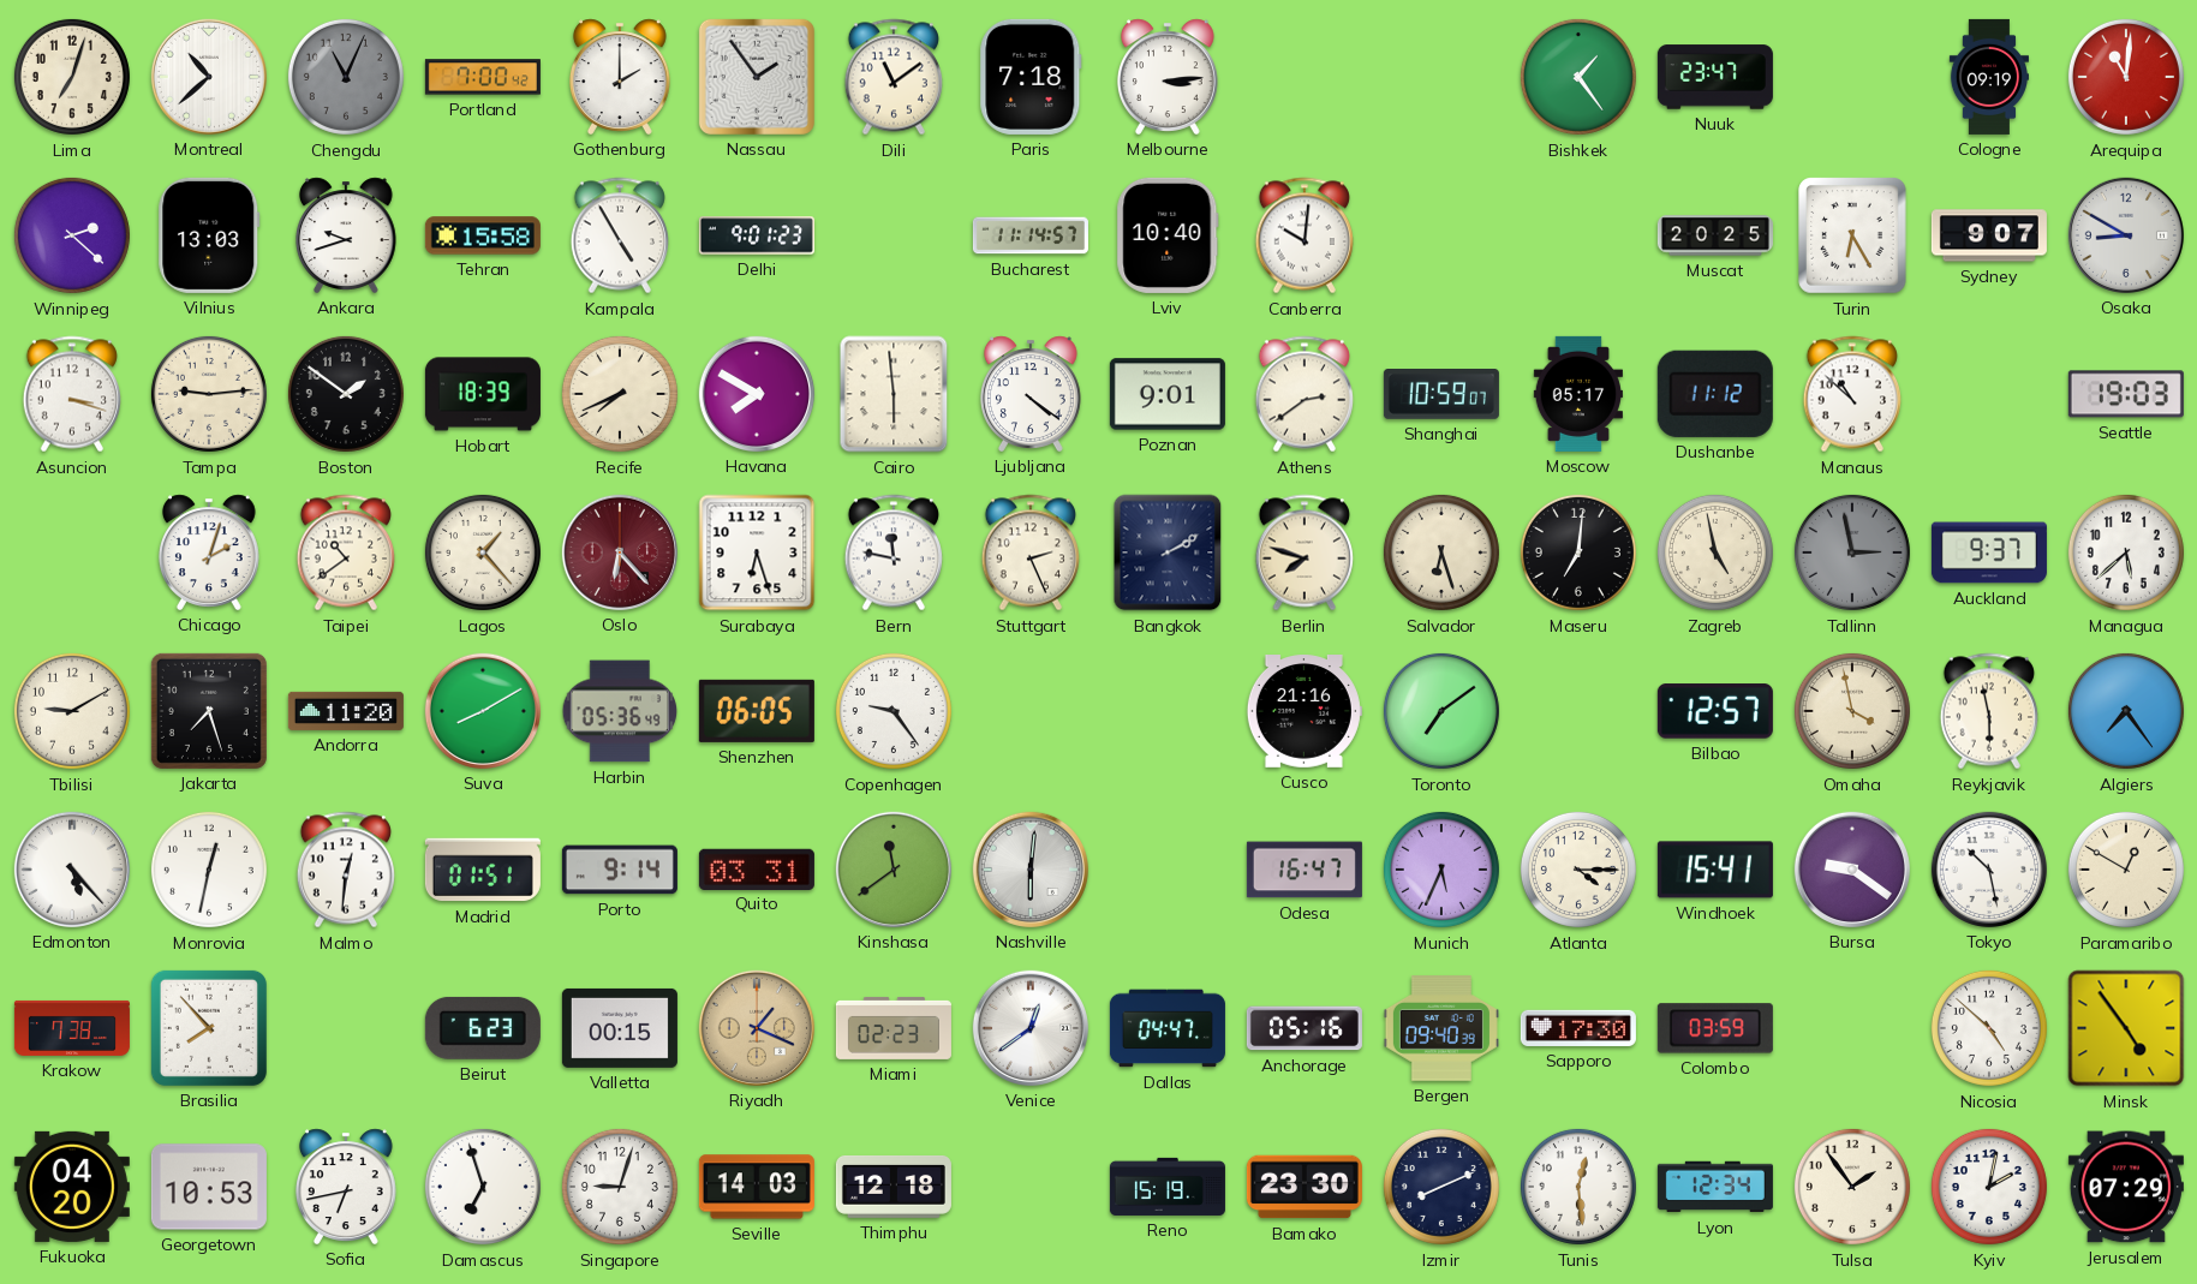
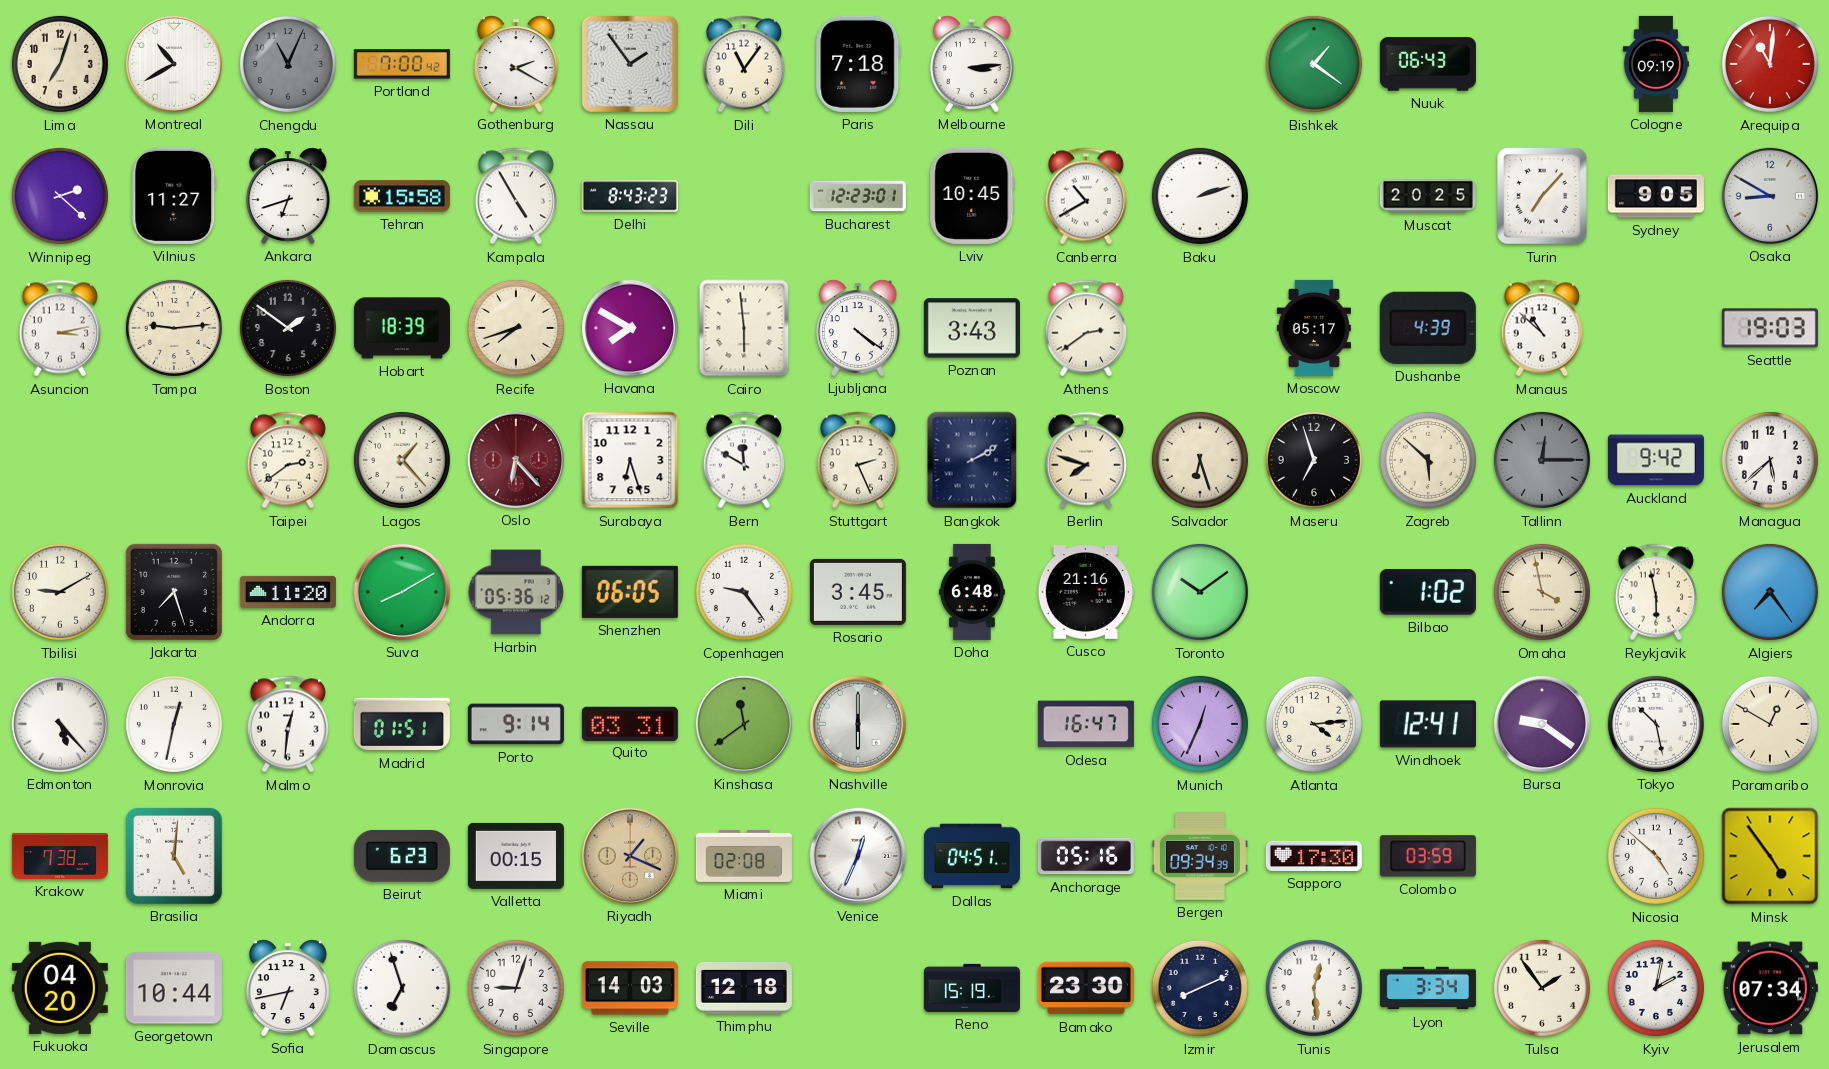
Montreal: 10:38 -> 10:40 (174, 64)
Gothenburg: 2:00 -> 2:20 (516, 64)
Dili: 11:09 -> 11:06 (743, 64)
Bishkek: 1:24 -> 1:21 (1314, 64)
Nuuk: 23:47 -> 06:43 (1428, 64)
Vilnius: 13:03 -> 11:27 (174, 196)
Ankara: 9:42 -> 6:42 (288, 196)
Delhi: 9:01 -> 8:43 (630, 196)
Bucharest: 11:14 -> 12:23 (858, 196)
Lviv: 10:40 -> 10:45 (972, 196)
Canberra: 10:01 -> 10:40 (1085, 196)
Baku: none -> 2:12 (1200, 196)
Turin: 6:25 -> 7:07 (1542, 196)
Sydney: 9:07 -> 9:05 (1656, 196)
Asuncion: 3:18 -> 3:13 (59, 328)
Recife: 7:41 -> 7:42 (516, 328)
Poznan: 9:01 -> 3:43 (972, 328)
Shanghai: 10:59 -> none (1441, 395)
Dushanbe: 11:12 -> 4:39 (1428, 328)
Chicago: 2:03 -> none (209, 553)
Taipei: 10:39 -> 2:39 (287, 460)
Bern: 11:47 -> 11:50 (743, 460)
Maseru: 7:01 -> 6:57 (1314, 460)
Zagreb: 4:58 -> 5:52 (1428, 460)
Tallinn: 2:58 -> 12:15 (1542, 460)
Auckland: 9:37 -> 9:42 (1656, 460)
Harbin: 05:36:49 -> 05:36:12 (516, 592)
Rosario: none -> 3:45 (858, 592)
Doha: none -> 6:48 (972, 592)
Toronto: 7:09 -> 10:09 (1200, 592)
Bilbao: 12:57 -> 1:02 (1428, 592)
Nashville: 6:01 -> 6:00 (858, 724)
Munich: 5:34 -> 12:34 (1200, 724)
Atlanta: 4:15 -> 4:14 (1314, 724)
Windhoek: 15:41 -> 12:41 (1428, 724)
Brasilia: 7:53 -> 5:01 (174, 856)
Miami: 02:23 -> 02:08 (744, 856)
Venice: 12:39 -> 12:34 (858, 856)
Dallas: 04:47 -> 04:51 (972, 856)
Bergen: 09:40 -> 09:34 (1200, 856)
Georgetown: 10:53 -> 10:44 (174, 988)
Lyon: 12:34 -> 3:34 (1428, 988)
Jerusalem: 07:29 -> 07:34 (1770, 988)
